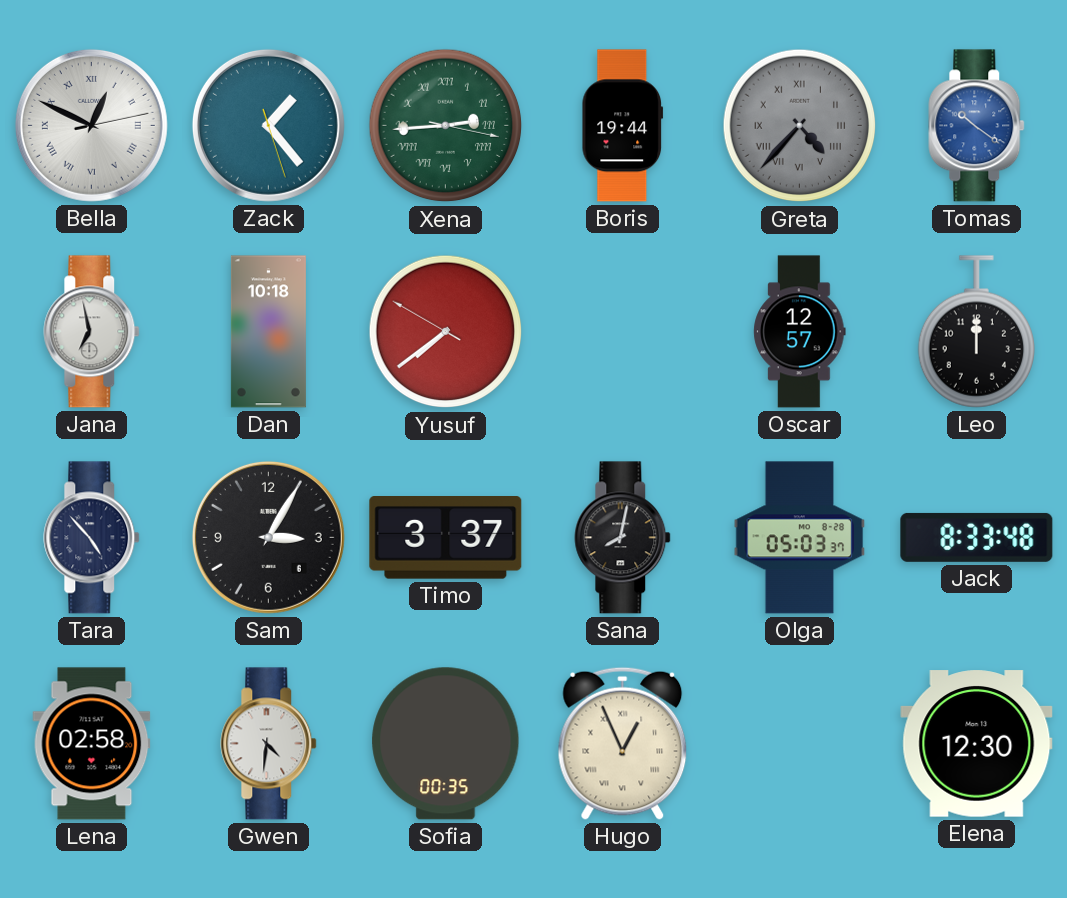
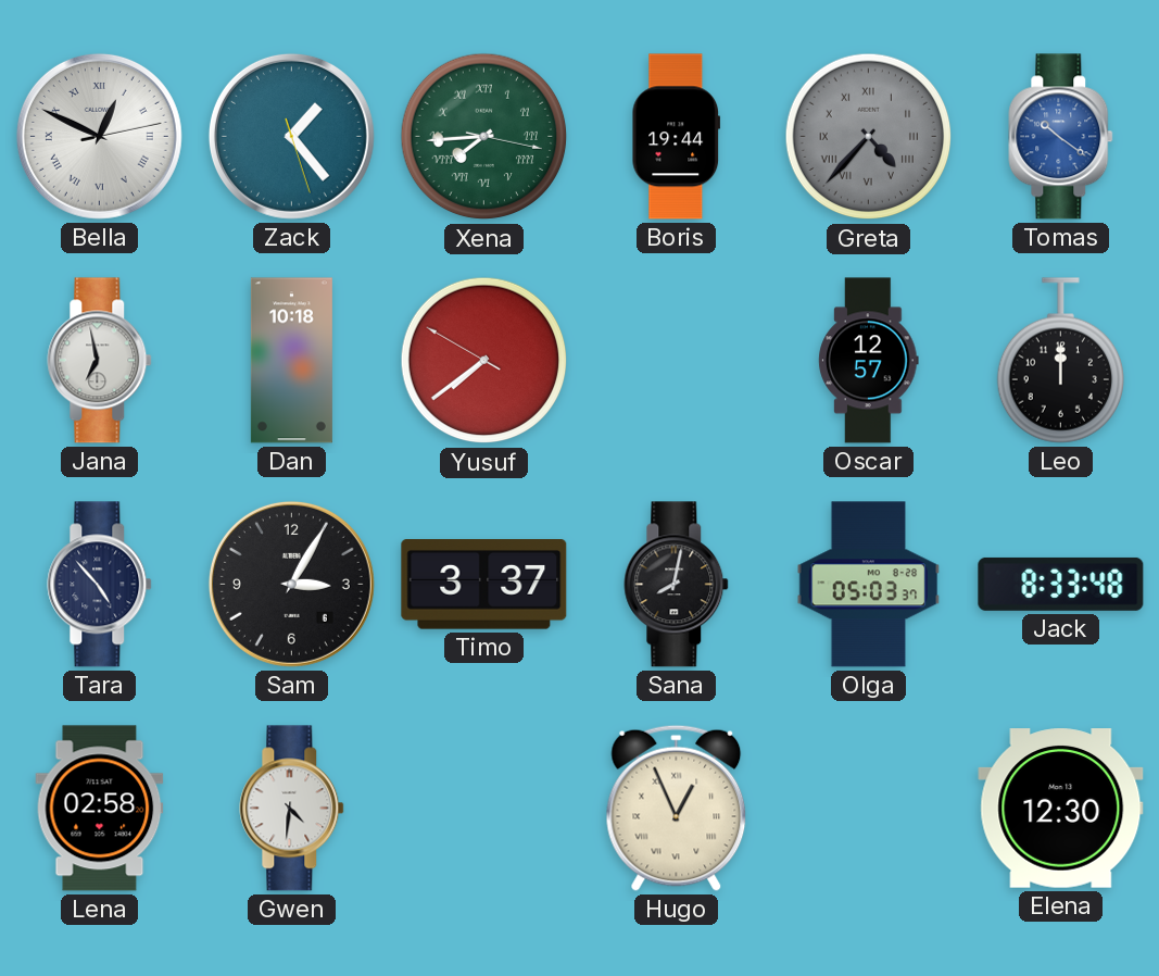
Xena: 2:44 -> 7:44 (484, 137)
Sofia: 00:35 -> none (446, 744)
